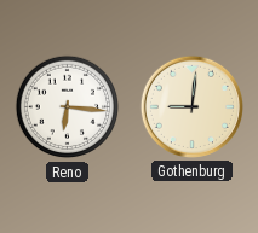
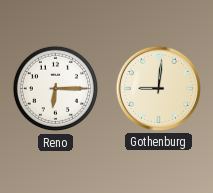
Reno: 6:16 -> 6:15 (56, 89)
